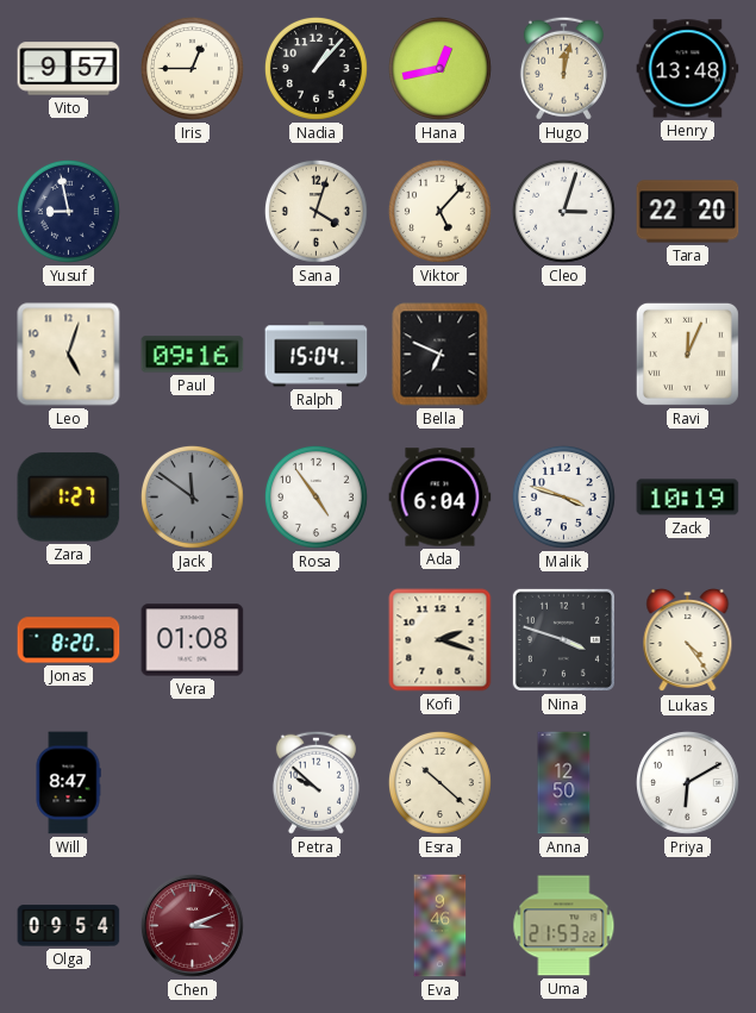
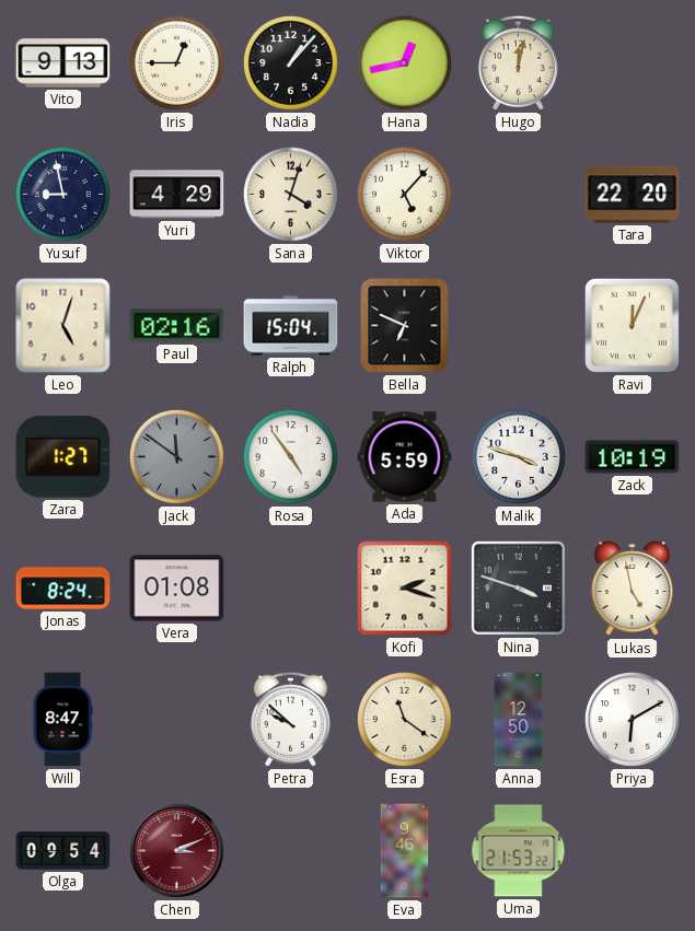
Vito: 9:57 -> 9:13 (63, 63)
Henry: 13:48 -> none (688, 69)
Yuri: none -> 4:29 (177, 195)
Cleo: 3:03 -> none (563, 211)
Paul: 09:16 -> 02:16 (177, 326)
Ada: 6:04 -> 5:59 (405, 457)
Jonas: 8:20 -> 8:24 (63, 589)
Lukas: 4:24 -> 4:58 (633, 589)
Esra: 10:22 -> 11:21 (404, 719)
